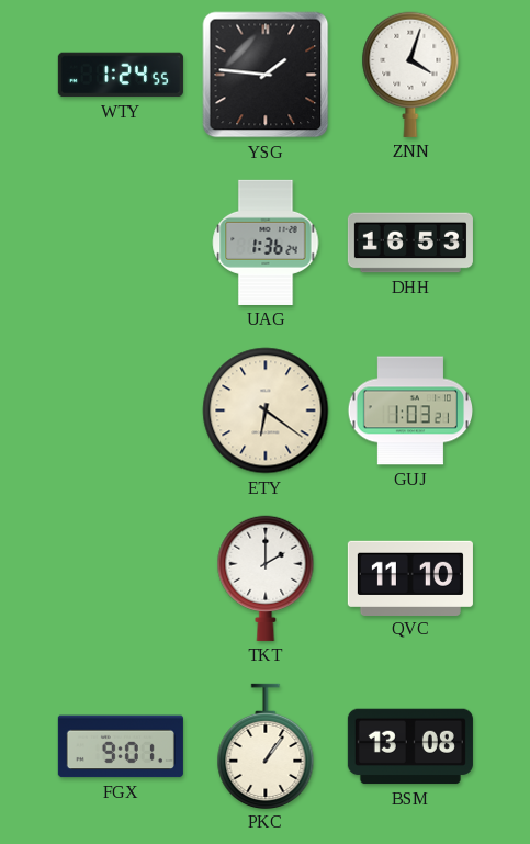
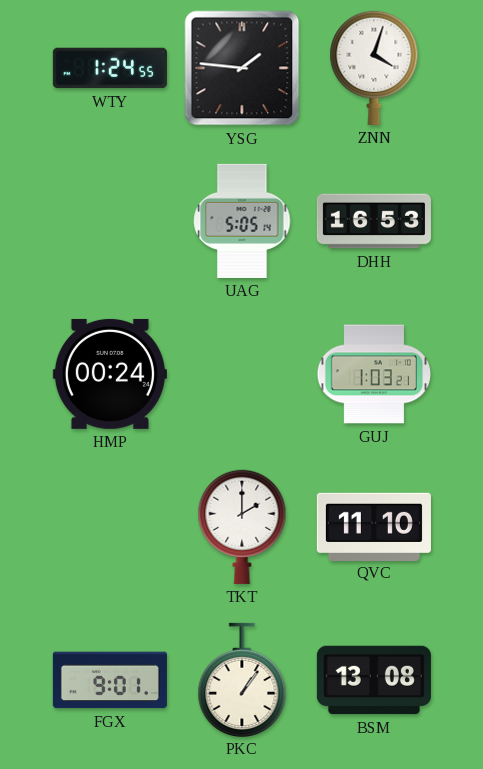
UAG: 1:36 -> 5:05 (242, 221)
HMP: none -> 00:24 (110, 374)
ETY: 6:21 -> none (266, 410)
